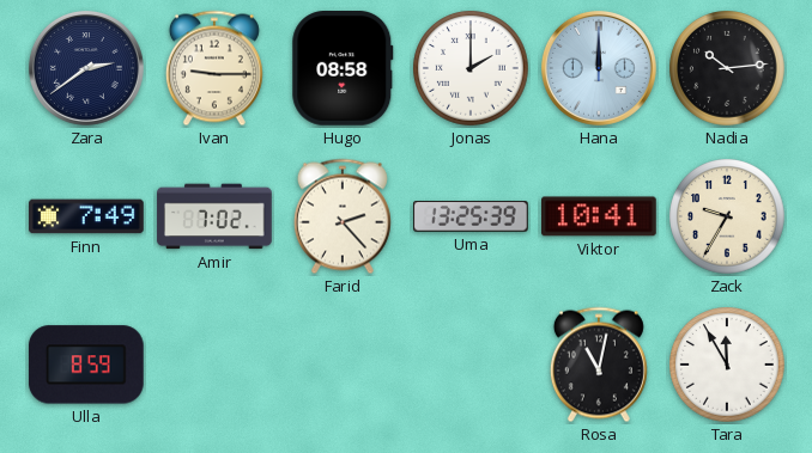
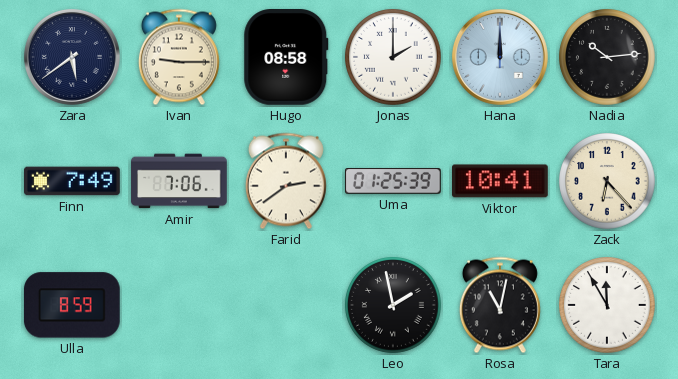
Zara: 2:39 -> 5:39 (72, 57)
Amir: 7:02 -> 7:06 (179, 181)
Farid: 2:23 -> 2:39 (286, 181)
Uma: 13:25 -> 01:25 (394, 182)
Zack: 9:35 -> 6:23 (607, 181)
Leo: none -> 1:58 (393, 305)
